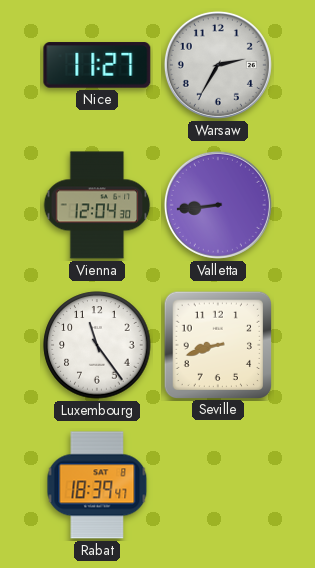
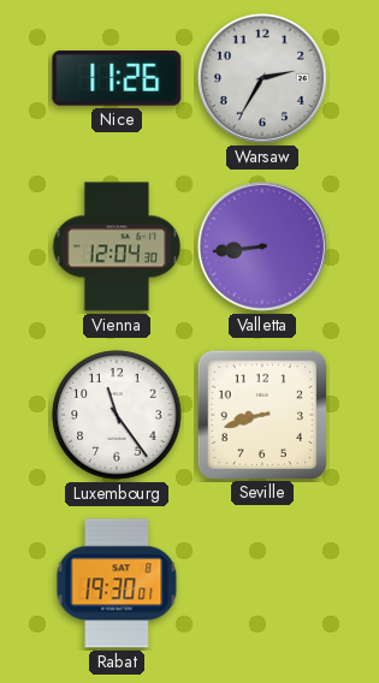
Nice: 11:27 -> 11:26 (117, 78)
Rabat: 18:39 -> 19:30 (117, 583)
